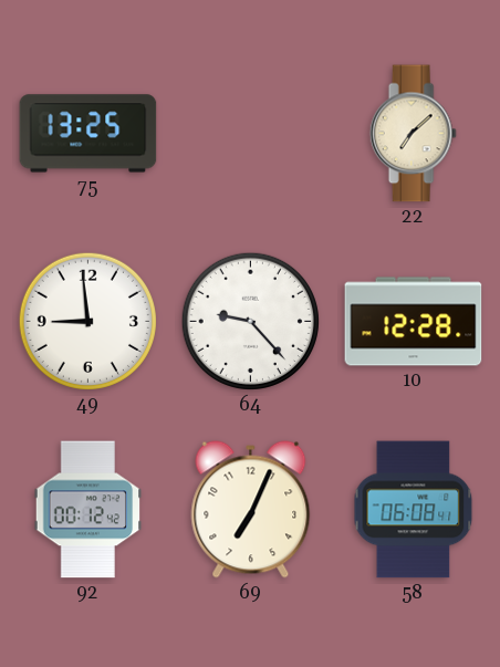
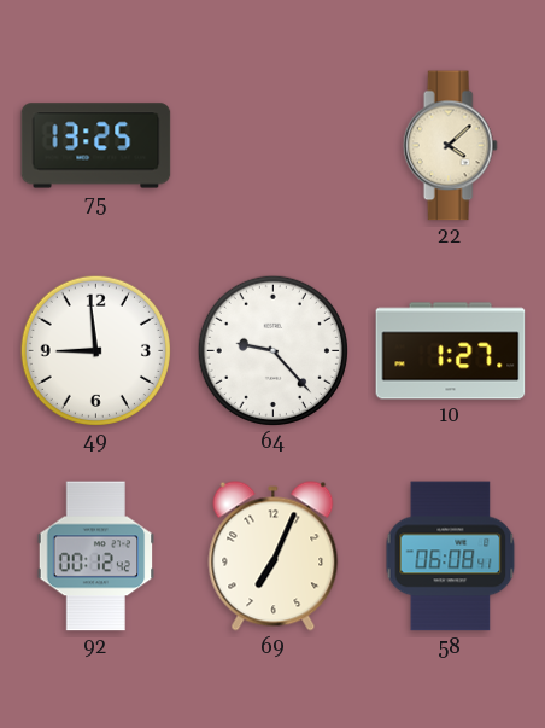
22: 7:08 -> 4:08 (450, 146)
10: 12:28 -> 1:27 (451, 351)
